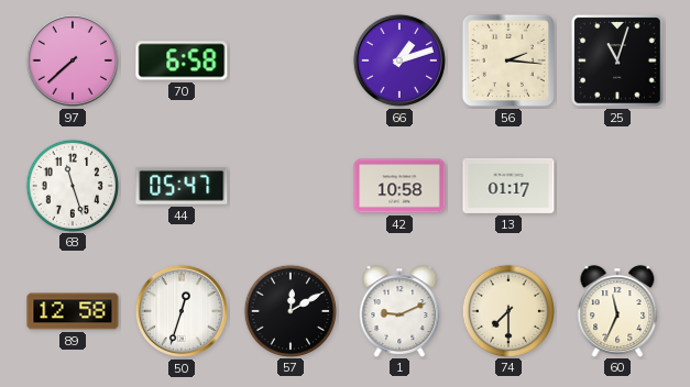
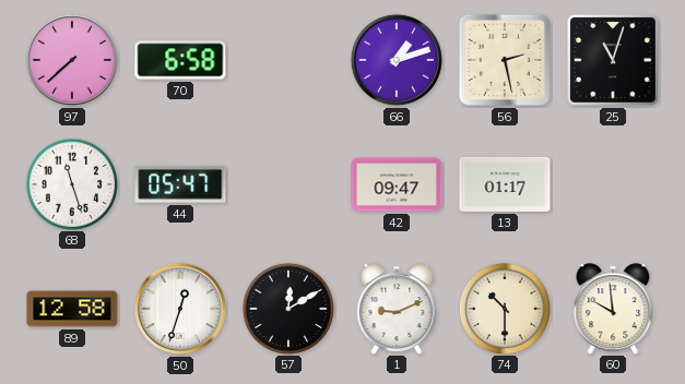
56: 2:16 -> 2:28 (505, 60)
42: 10:58 -> 09:47 (397, 184)
74: 7:30 -> 10:30 (504, 308)
60: 11:34 -> 9:59 (613, 309)
